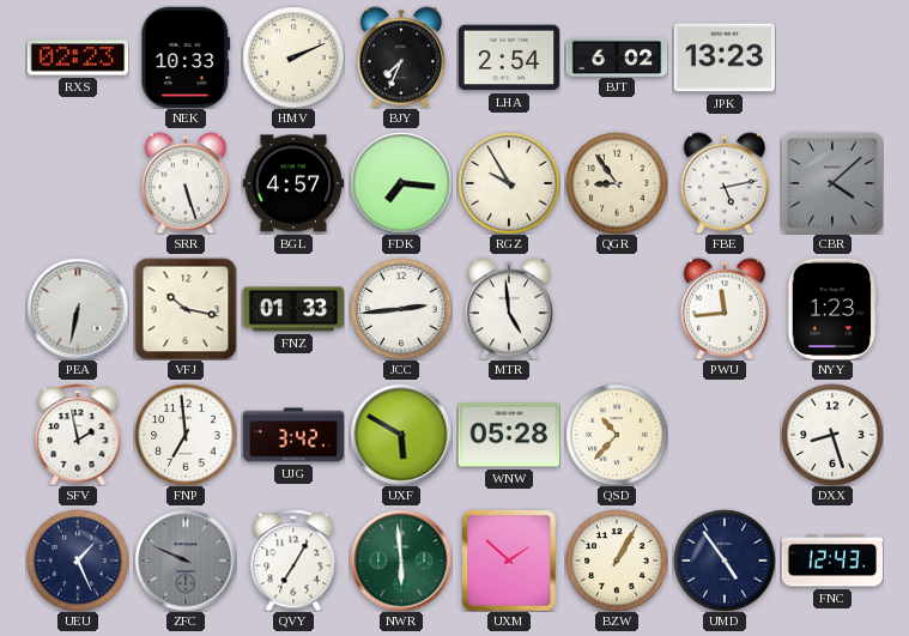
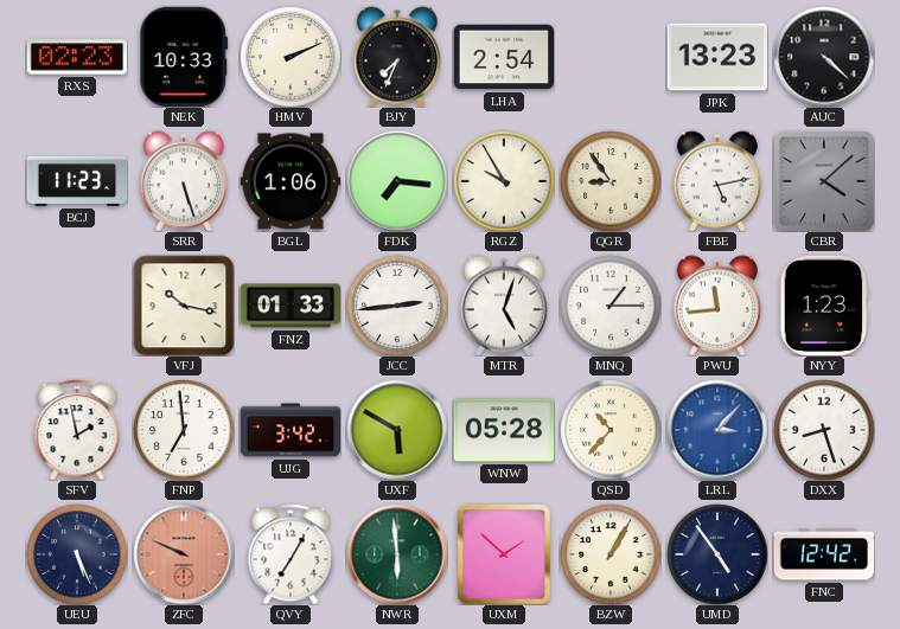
BJT: 6:02 -> none (617, 56)
AUC: none -> 4:22 (824, 57)
BCJ: none -> 11:23 (77, 181)
BGL: 4:57 -> 1:06 (291, 181)
PEA: 6:32 -> none (78, 309)
MTR: 4:59 -> 5:03 (503, 306)
MNQ: none -> 1:15 (611, 306)
LRL: none -> 3:07 (717, 430)
UEU: 1:26 -> 5:26 (77, 554)
ZFC dial: grey -> salmon (184, 554)
FNC: 12:43 -> 12:42 (824, 554)
